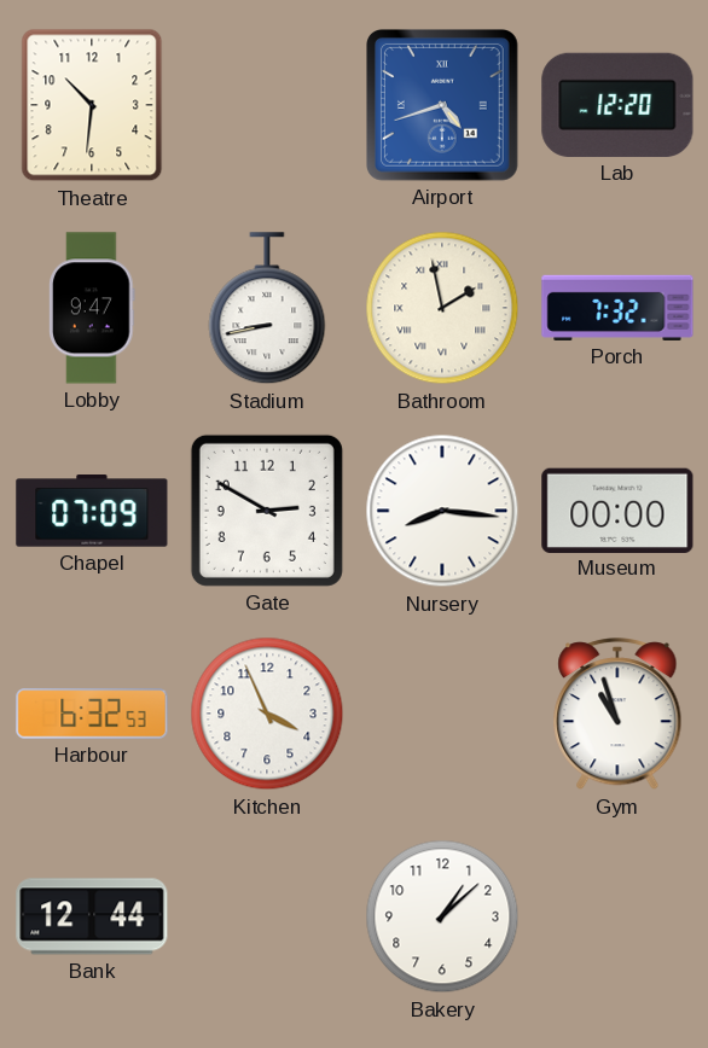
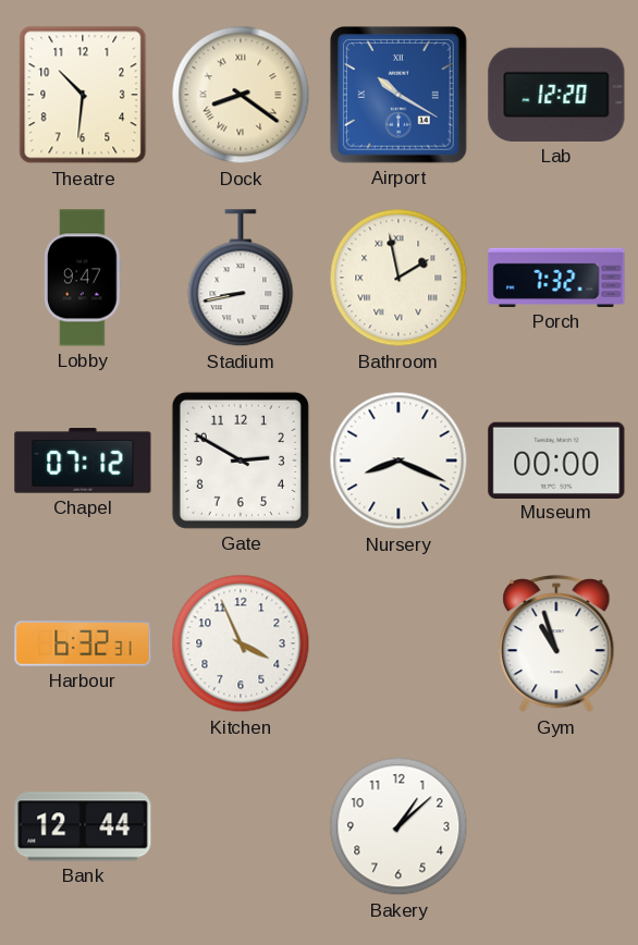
Dock: none -> 8:21 (241, 95)
Airport: 4:42 -> 10:20 (400, 96)
Chapel: 07:09 -> 07:12 (83, 462)
Nursery: 8:16 -> 8:19 (398, 461)
Harbour: 6:32:53 -> 6:32:31 (83, 643)
